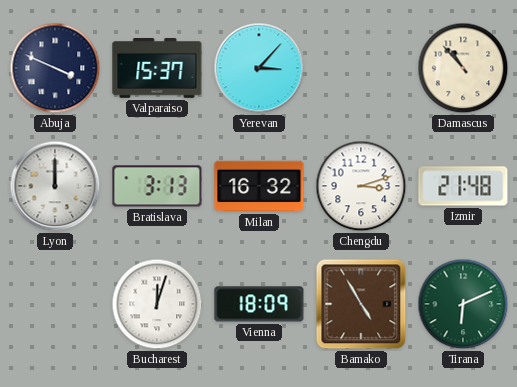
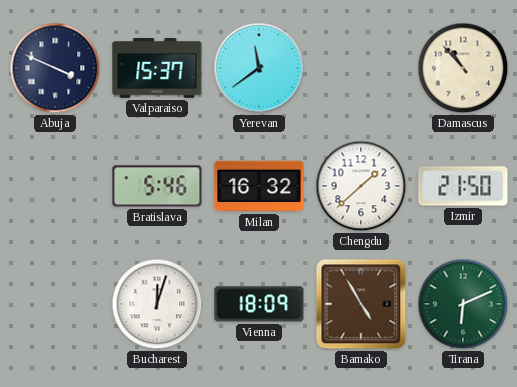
Yerevan: 3:07 -> 11:39 (259, 68)
Lyon: 12:00 -> none (55, 186)
Bratislava: 3:13 -> 5:46 (157, 186)
Chengdu: 3:12 -> 1:38 (361, 186)
Izmir: 21:48 -> 21:50 (463, 186)
